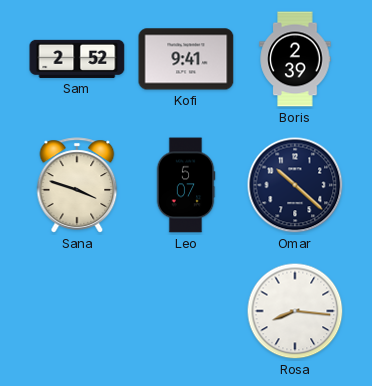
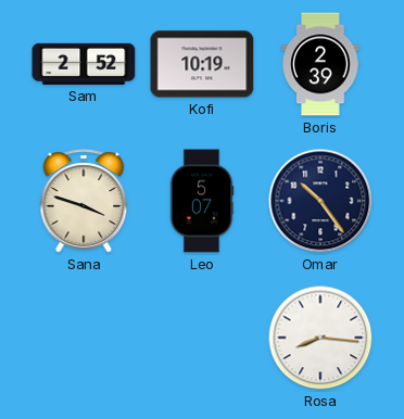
Kofi: 9:41 -> 10:19 (202, 64)
Omar: 10:22 -> 10:24 (320, 201)
